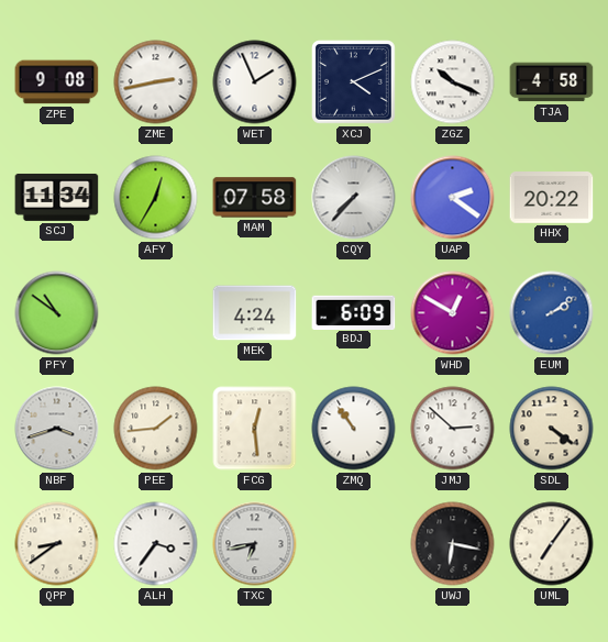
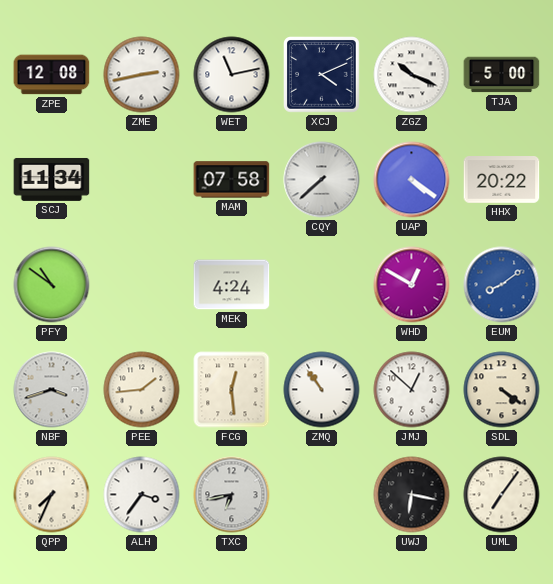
ZPE: 9:08 -> 12:08 (52, 75)
WET: 1:56 -> 11:13 (232, 75)
TJA: 4:58 -> 5:00 (502, 75)
AFY: 12:35 -> none (156, 198)
CQY: 7:37 -> 7:38 (322, 180)
UAP: 2:21 -> 4:21 (412, 180)
BDJ: 6:09 -> none (354, 312)
EUM: 2:09 -> 8:09 (502, 285)
JMJ: 2:52 -> 12:52 (412, 390)
QPP: 8:39 -> 7:34 (52, 495)
